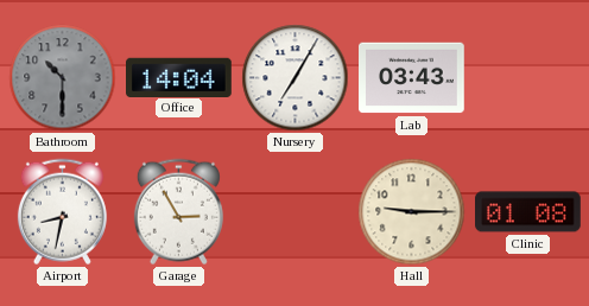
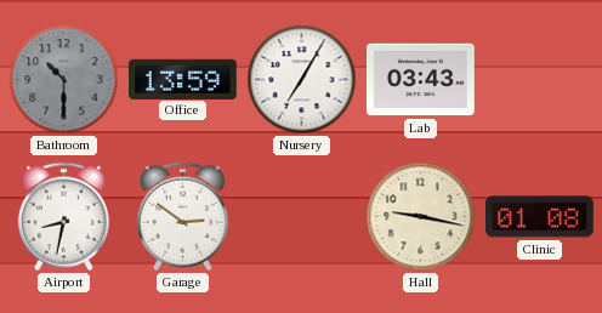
Office: 14:04 -> 13:59 (183, 79)
Garage: 2:55 -> 2:51 (182, 217)
Hall: 9:15 -> 9:17 (421, 217)
